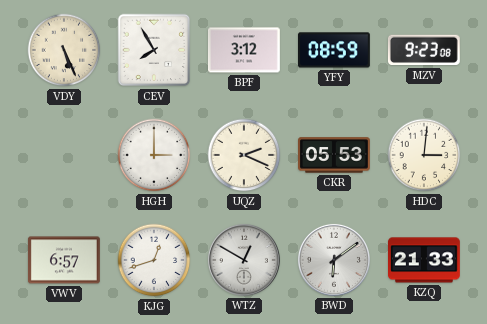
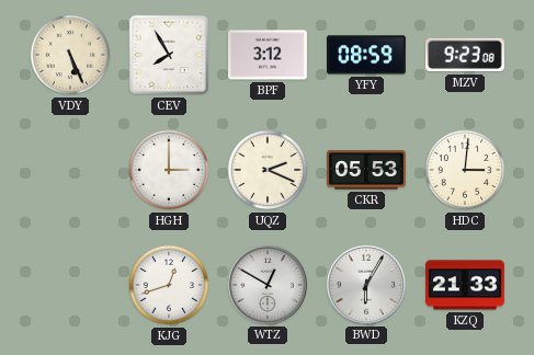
VWV: 6:57 -> none (64, 260)
BWD: 6:09 -> 6:05 (366, 285)
